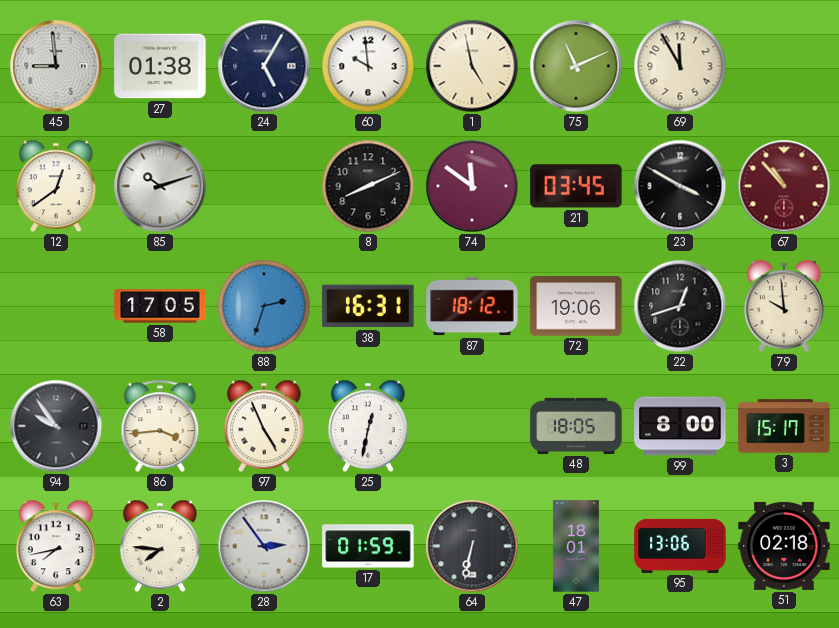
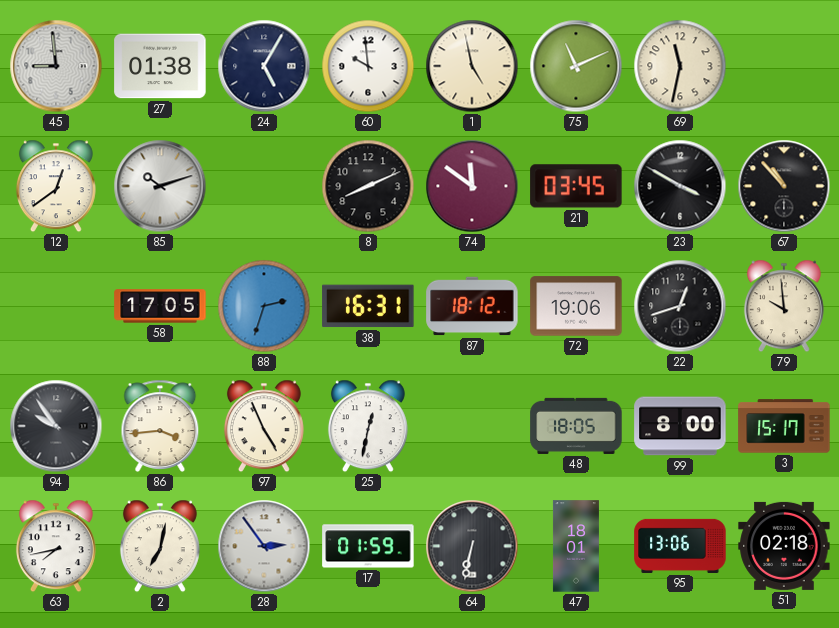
69: 11:55 -> 11:32 (680, 66)
67 dial: burgundy -> black (784, 186)
2: 7:46 -> 7:02 (160, 546)
